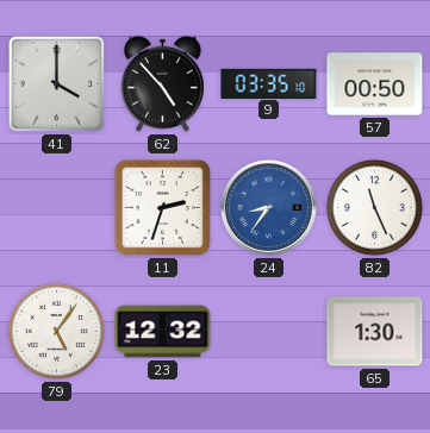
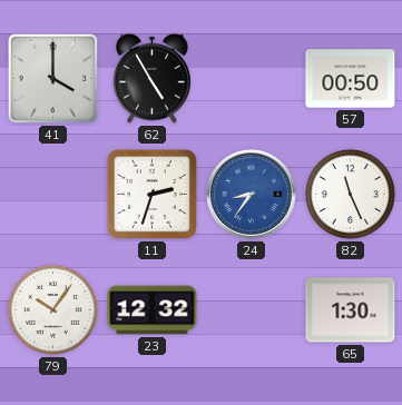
62: 4:53 -> 4:55 (153, 78)
9: 03:35 -> none (269, 83)
79: 5:06 -> 10:06 (52, 309)
